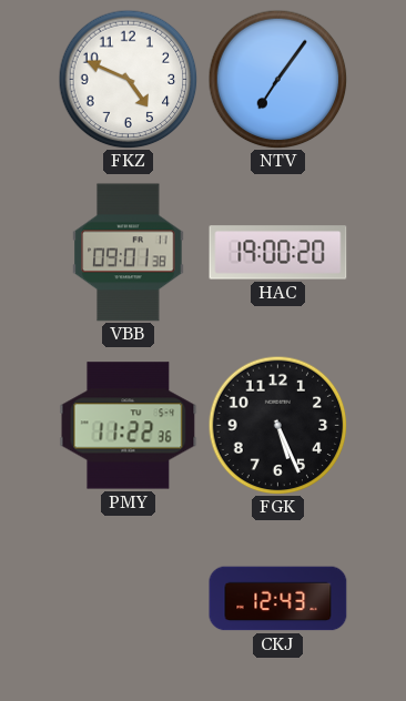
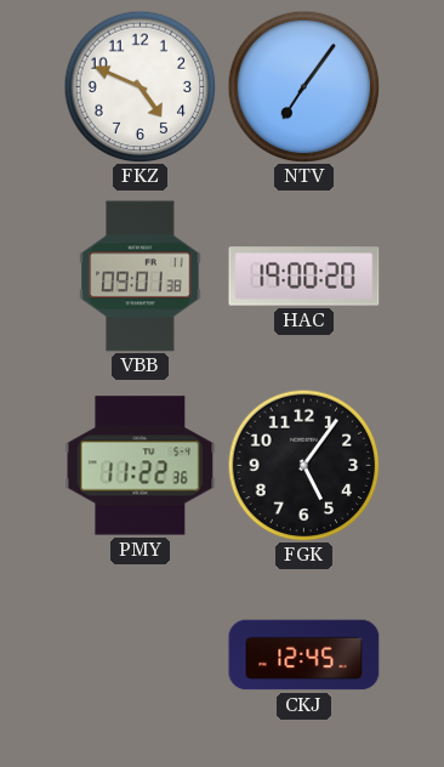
FGK: 5:26 -> 5:06 (303, 465)
CKJ: 12:43 -> 12:45 (304, 655)
